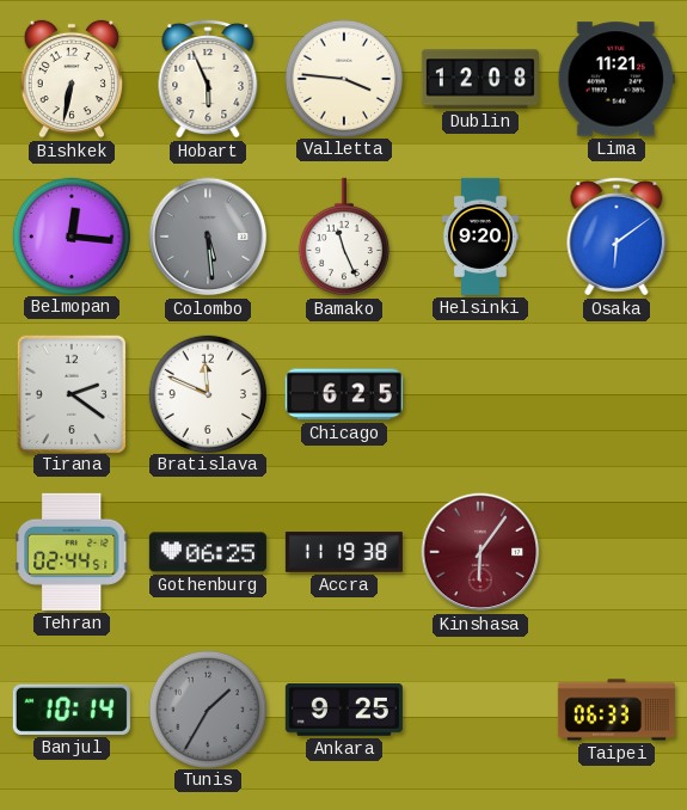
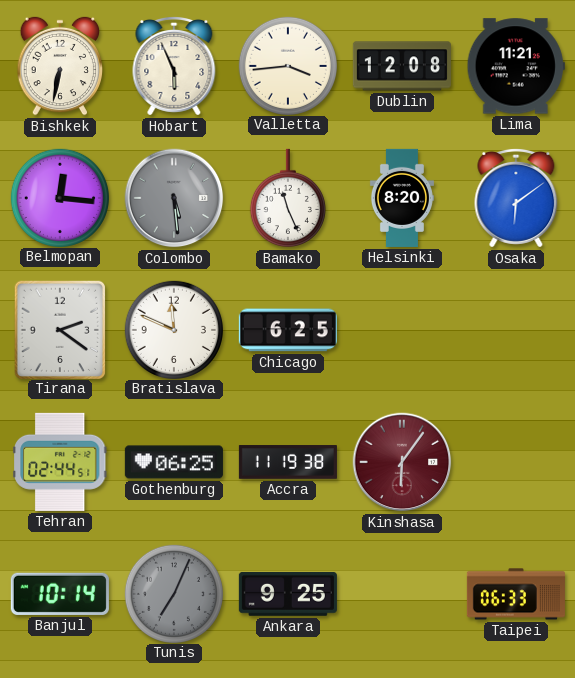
Valletta: 3:46 -> 3:44 (287, 65)
Helsinki: 9:20 -> 8:20 (402, 198)
Tunis: 1:35 -> 7:04 (173, 593)
